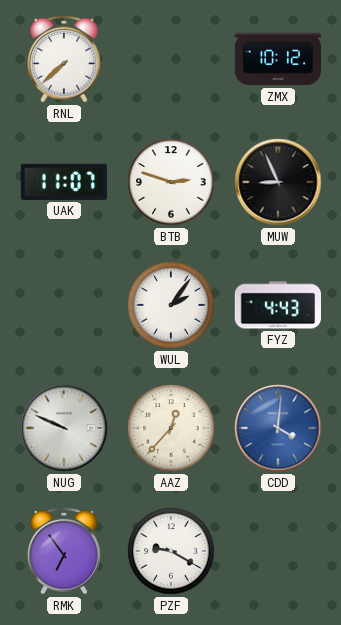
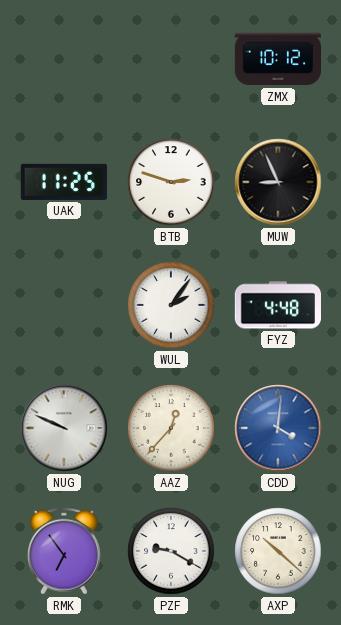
RNL: 7:38 -> none (64, 59)
UAK: 11:07 -> 11:25 (64, 182)
FYZ: 4:43 -> 4:48 (277, 305)
AXP: none -> 10:22 (278, 551)
